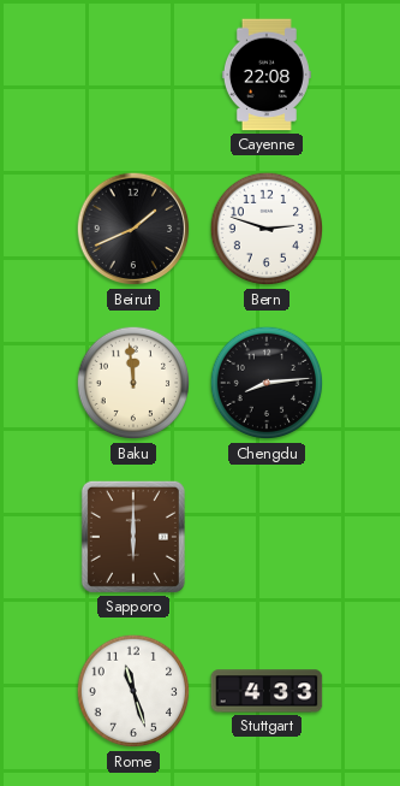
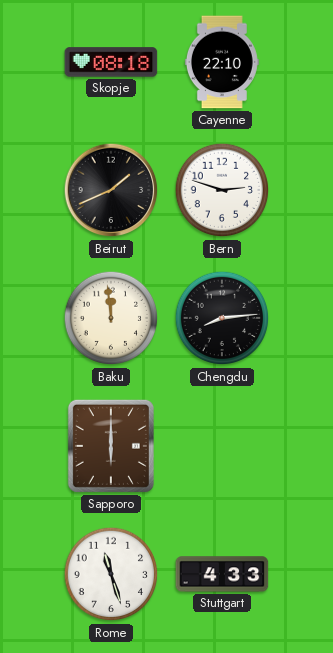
Skopje: none -> 08:18 (111, 62)
Cayenne: 22:08 -> 22:10 (222, 62)
